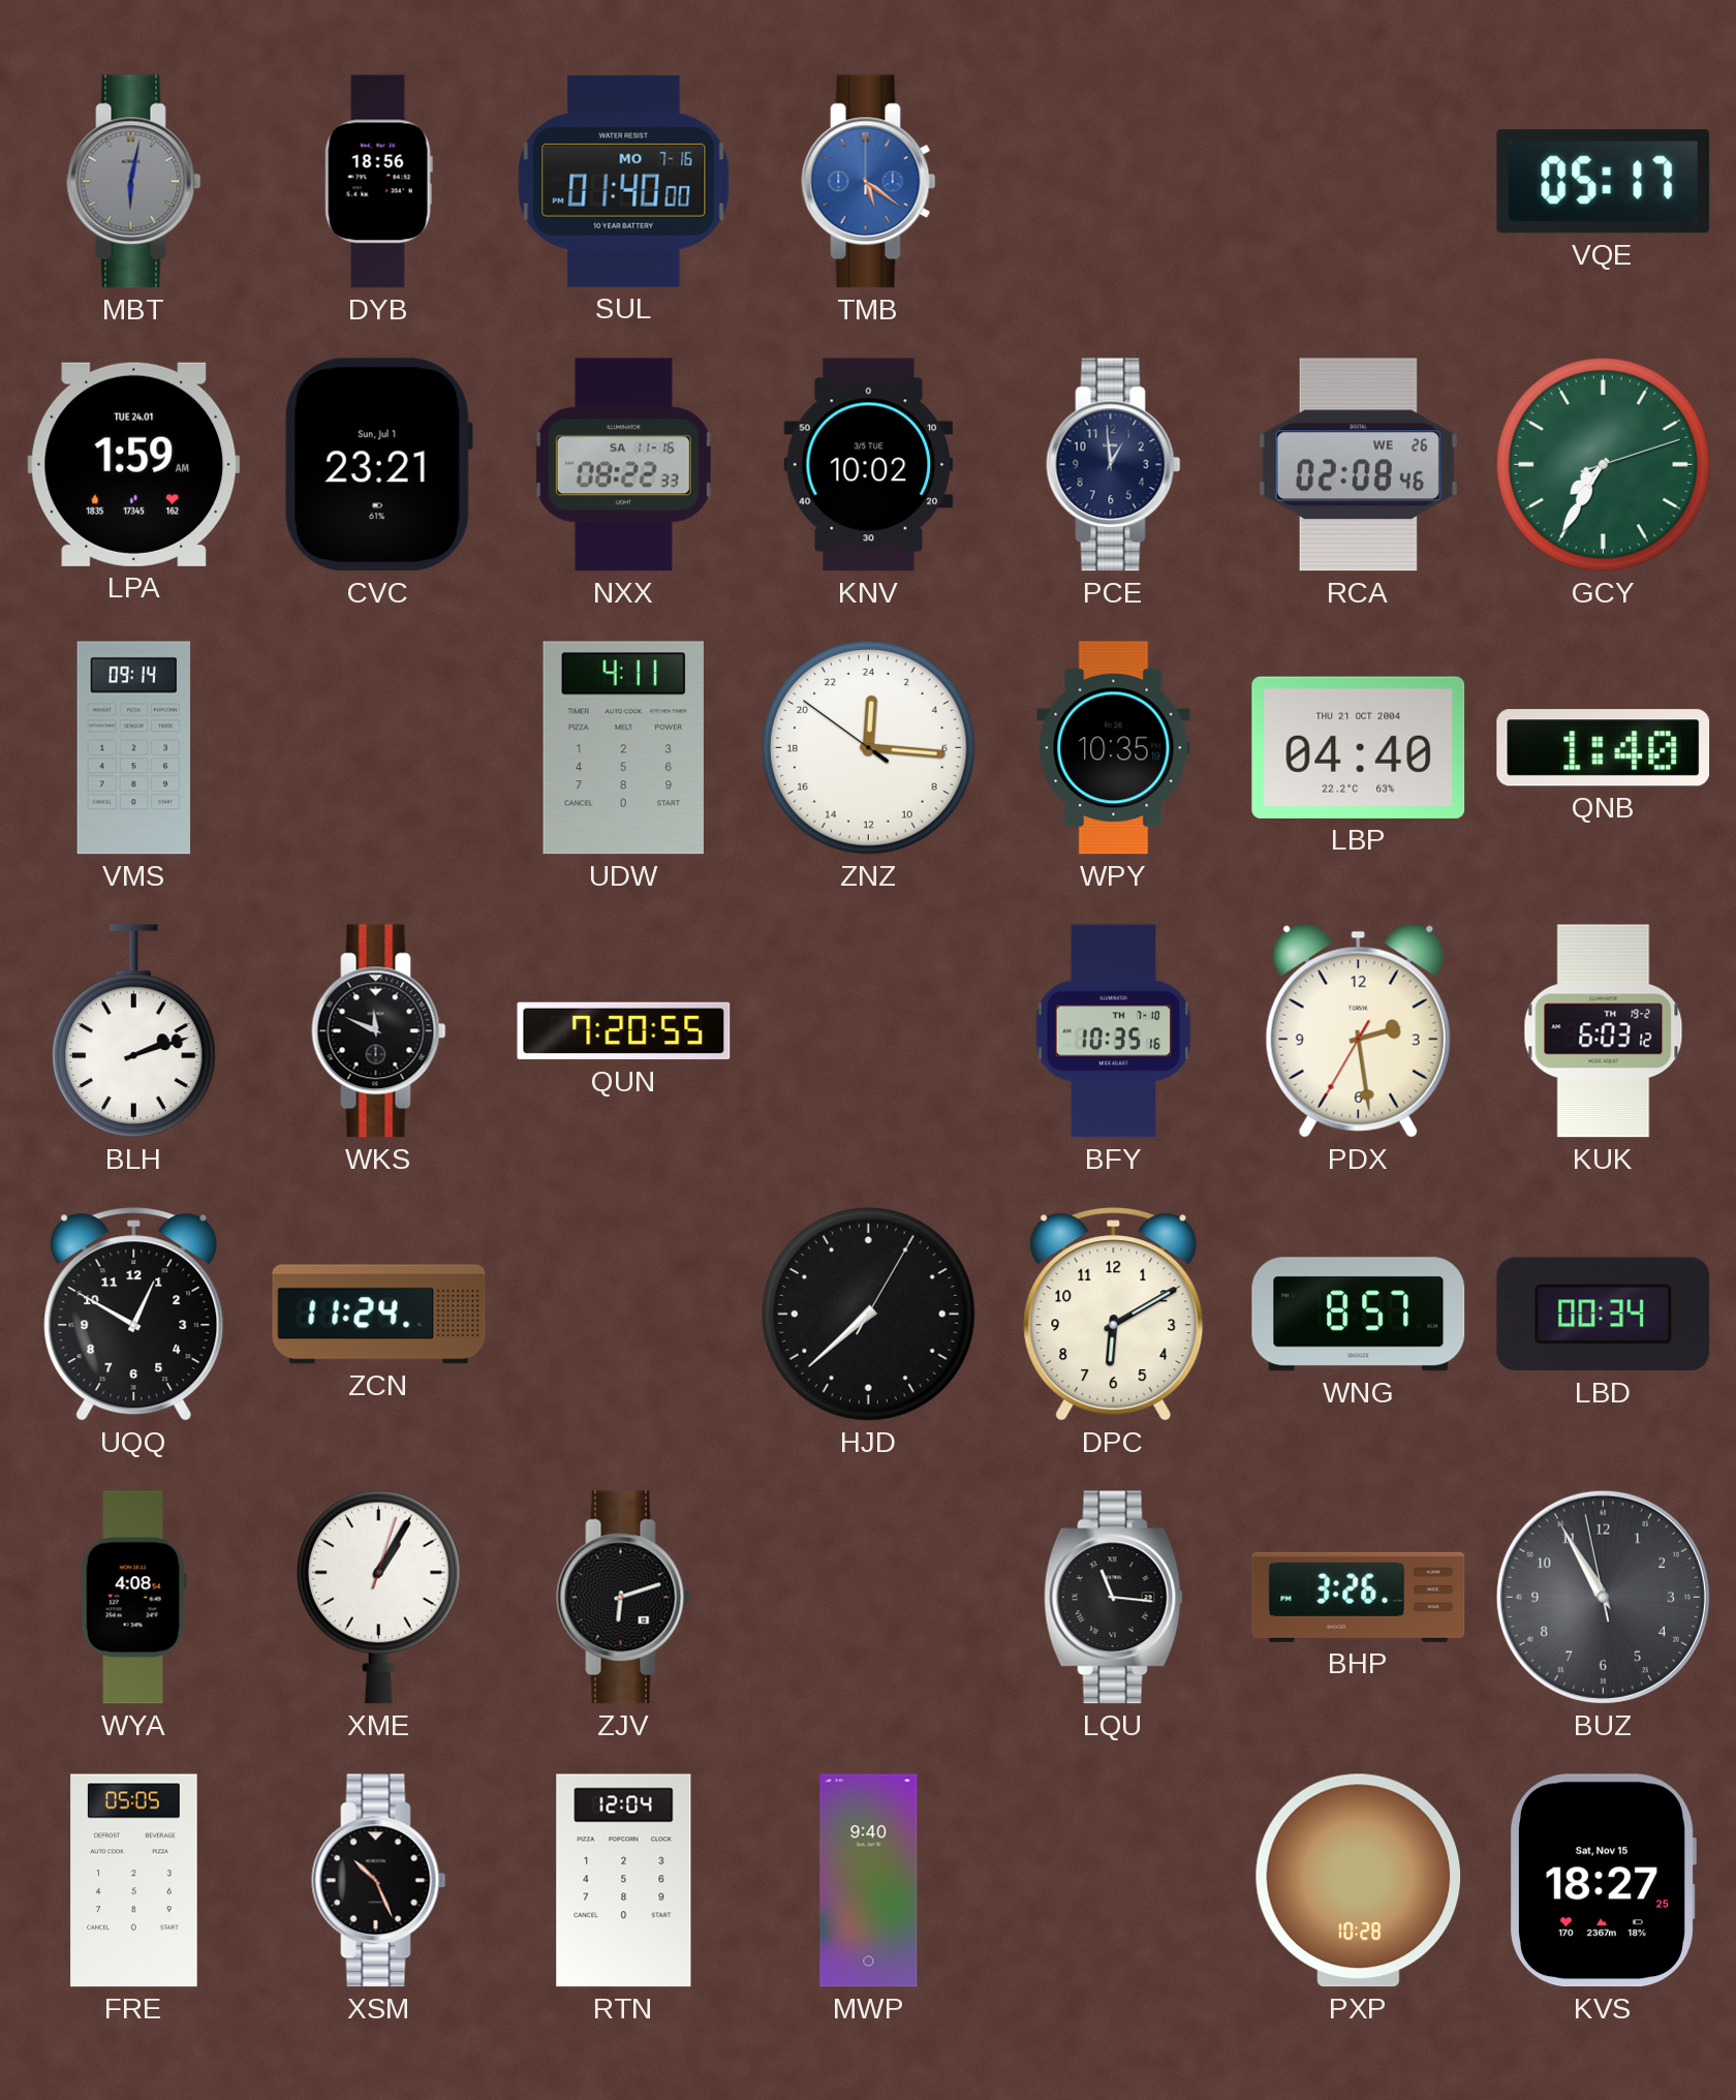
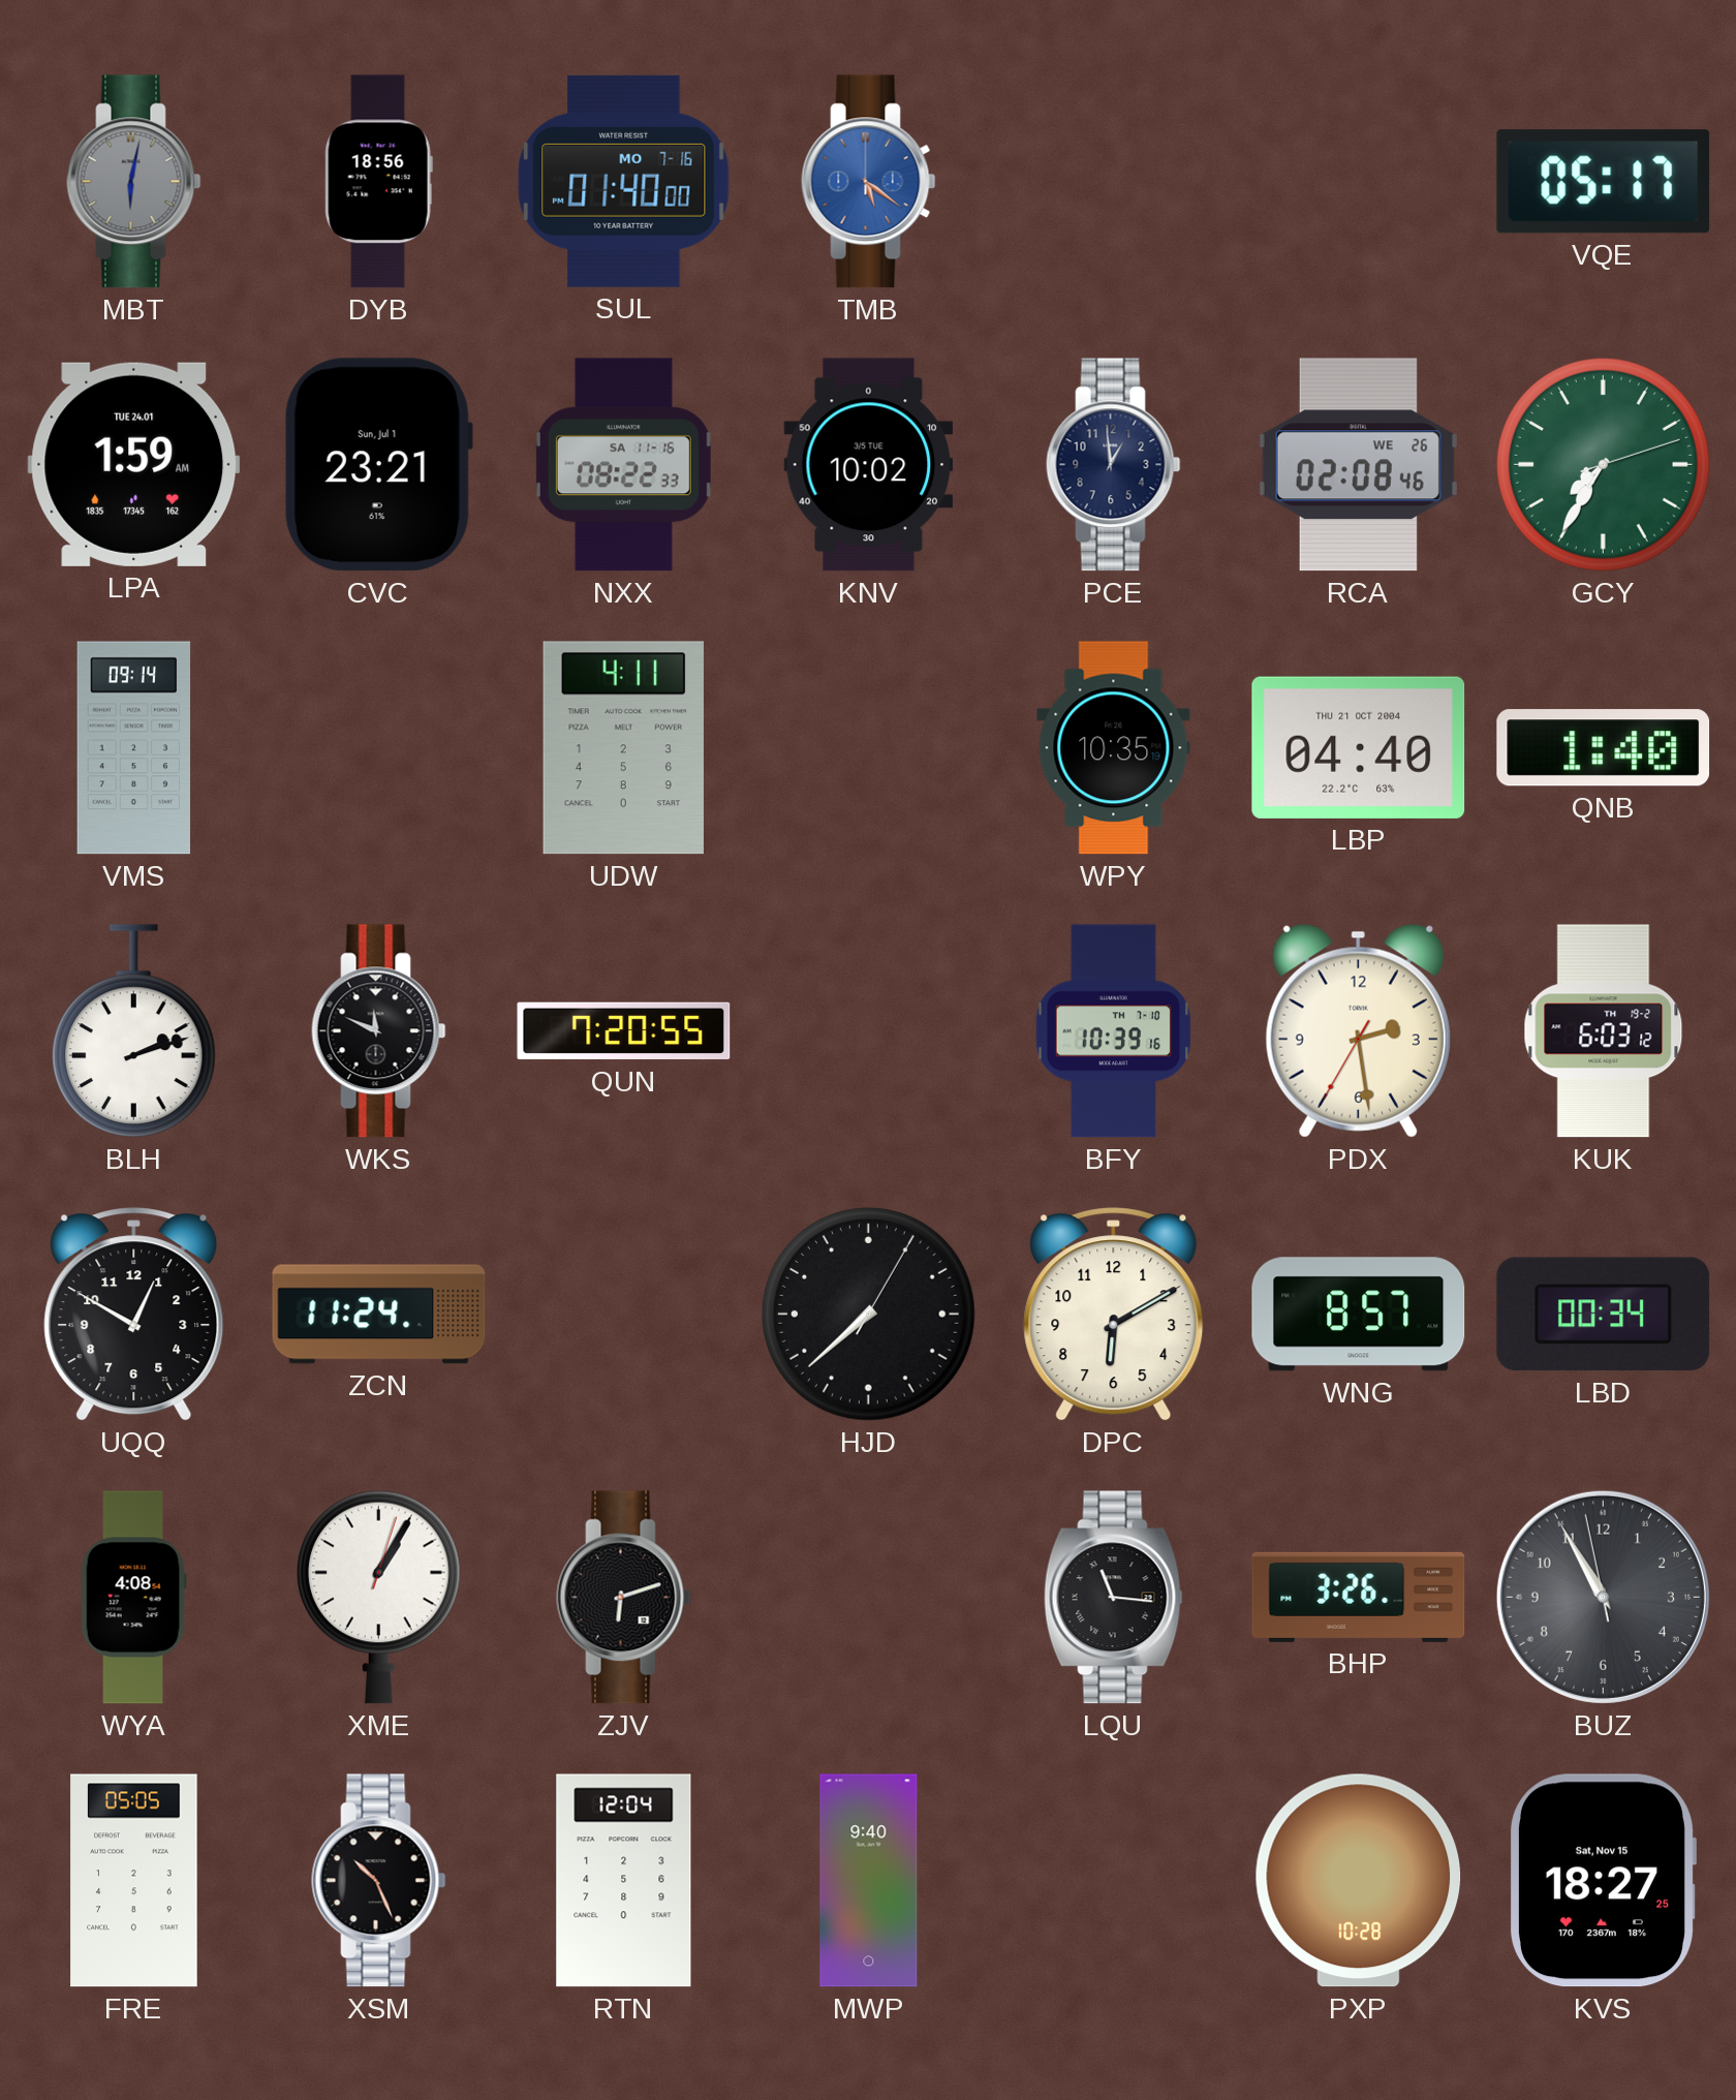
ZNZ: 0:15 -> none (869, 748)
BFY: 10:35 -> 10:39 (1114, 1031)
